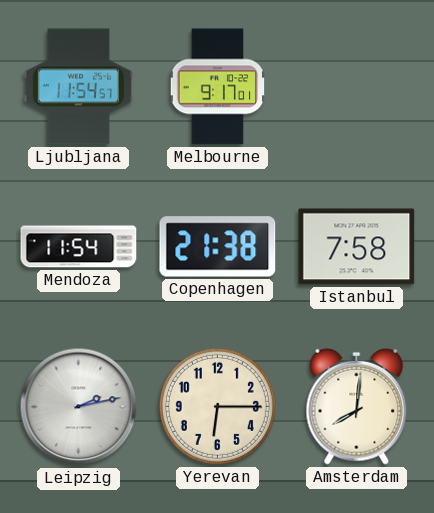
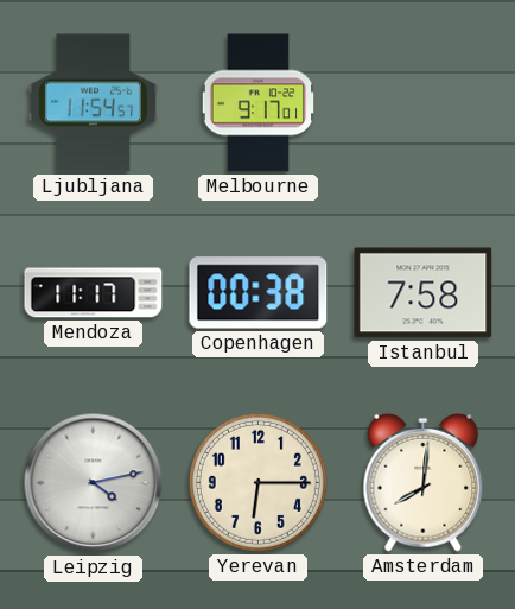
Mendoza: 11:54 -> 11:17 (94, 293)
Copenhagen: 21:38 -> 00:38 (259, 293)
Leipzig: 2:13 -> 4:13 (94, 483)
